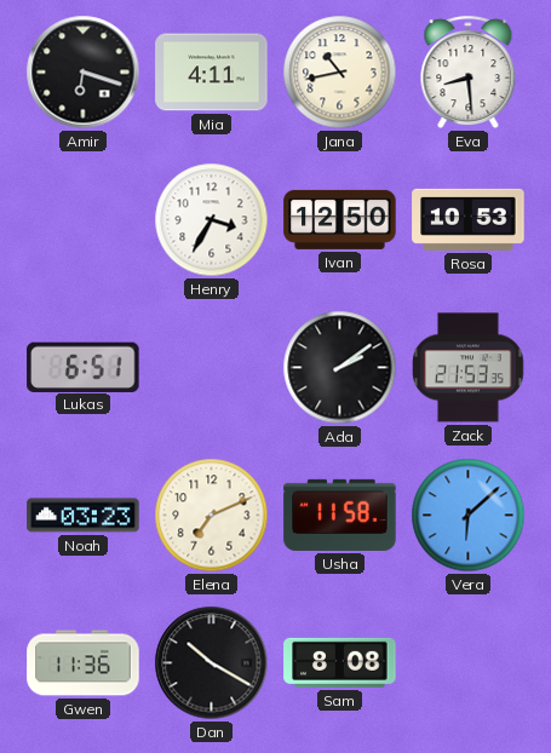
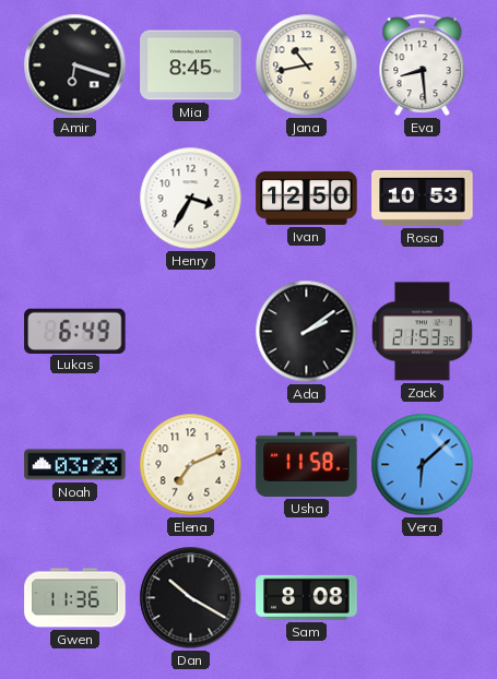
Mia: 4:11 -> 8:45 (191, 65)
Lukas: 6:51 -> 6:49 (75, 331)
